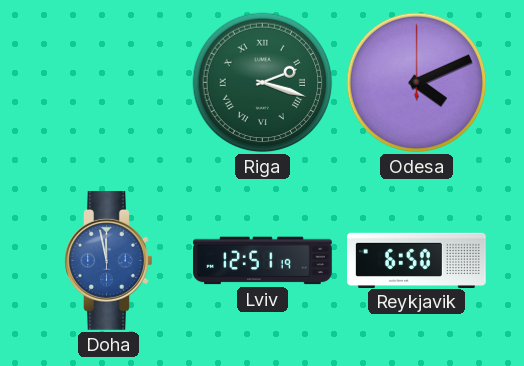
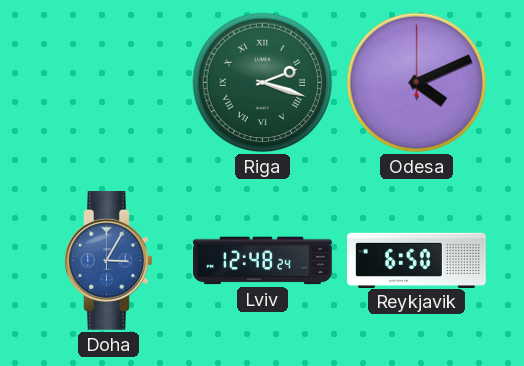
Doha: 11:58 -> 3:05 (109, 260)
Lviv: 12:51 -> 12:48 (263, 261)
